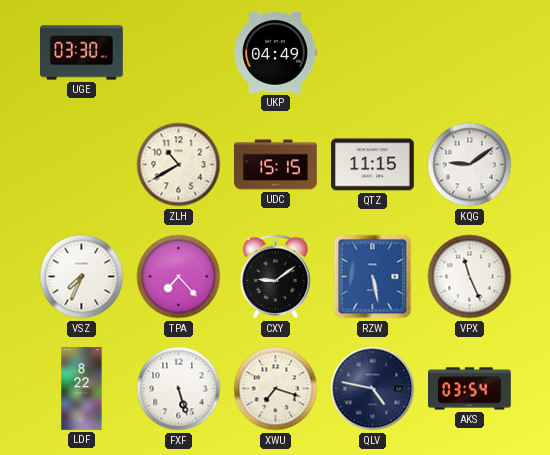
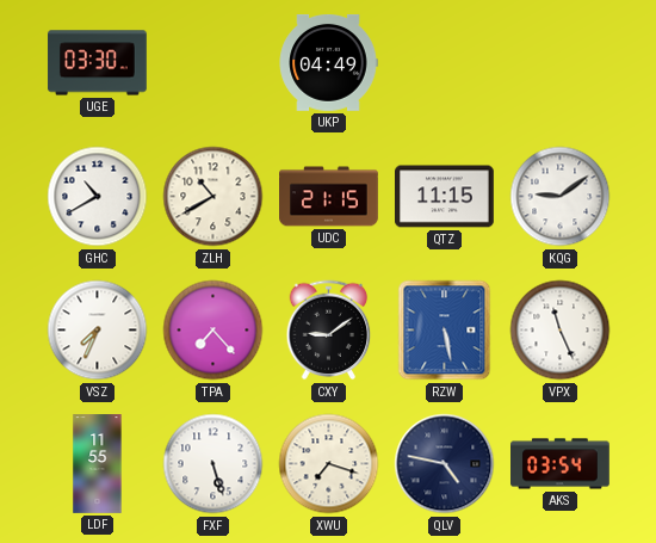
GHC: none -> 10:40 (98, 197)
UDC: 15:15 -> 21:15 (329, 197)
LDF: 8:22 -> 11:55 (98, 464)
